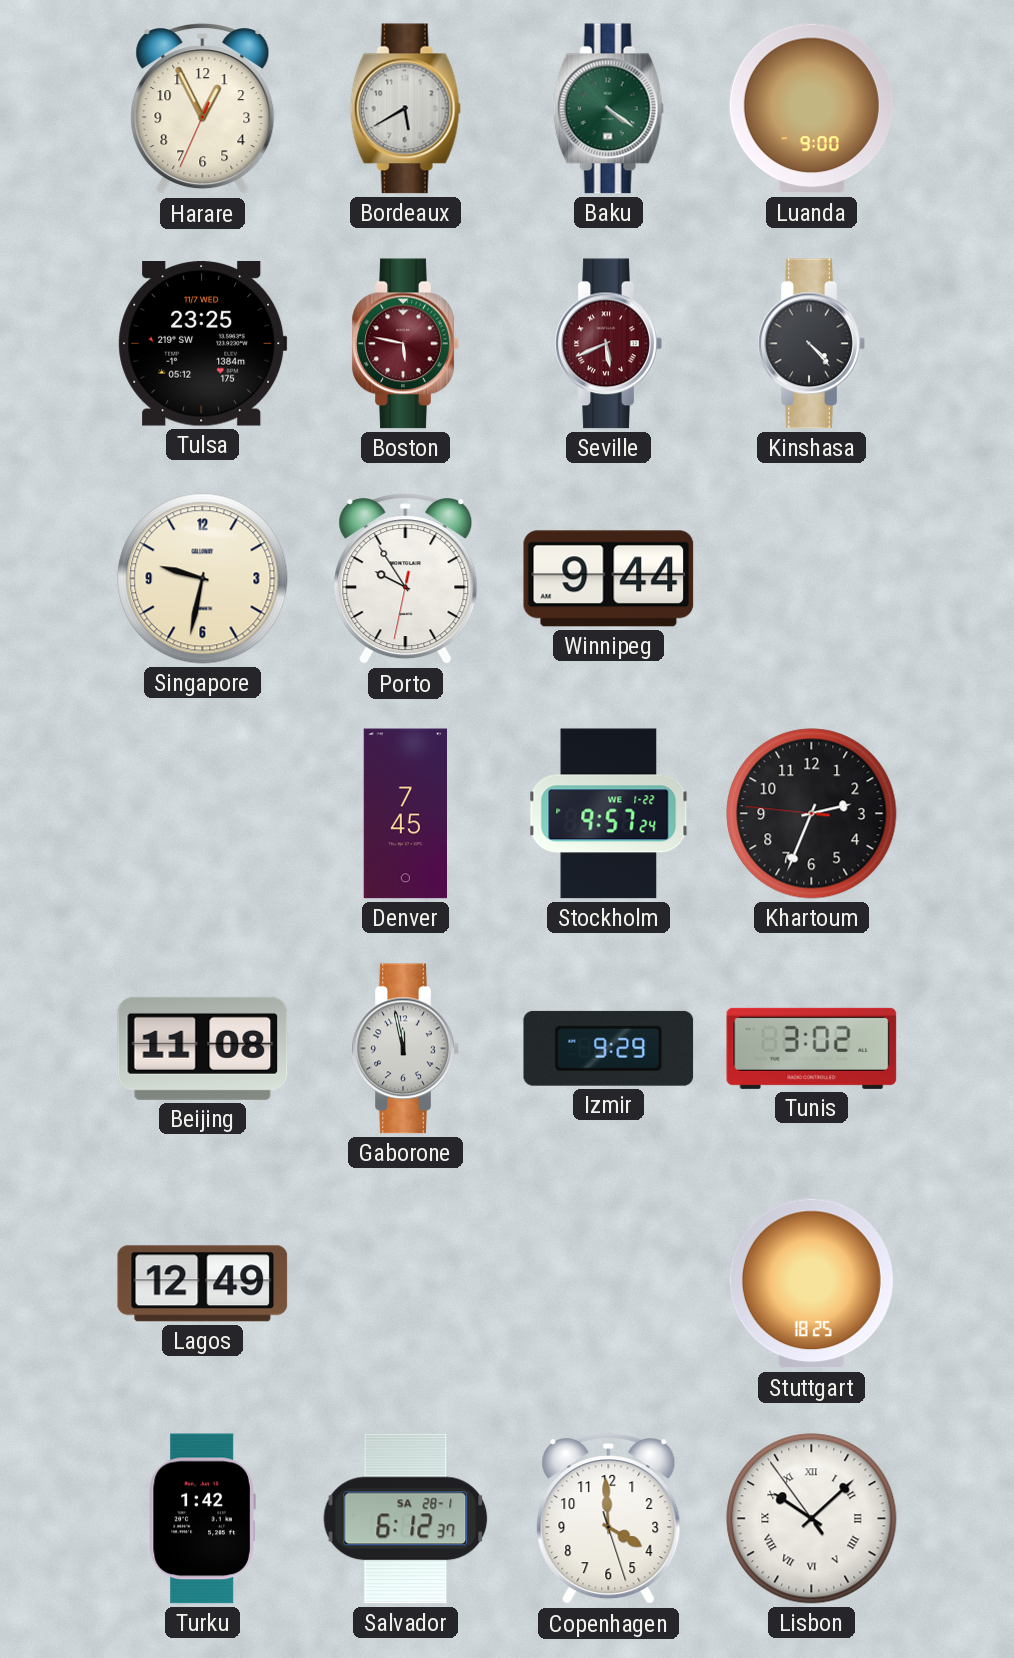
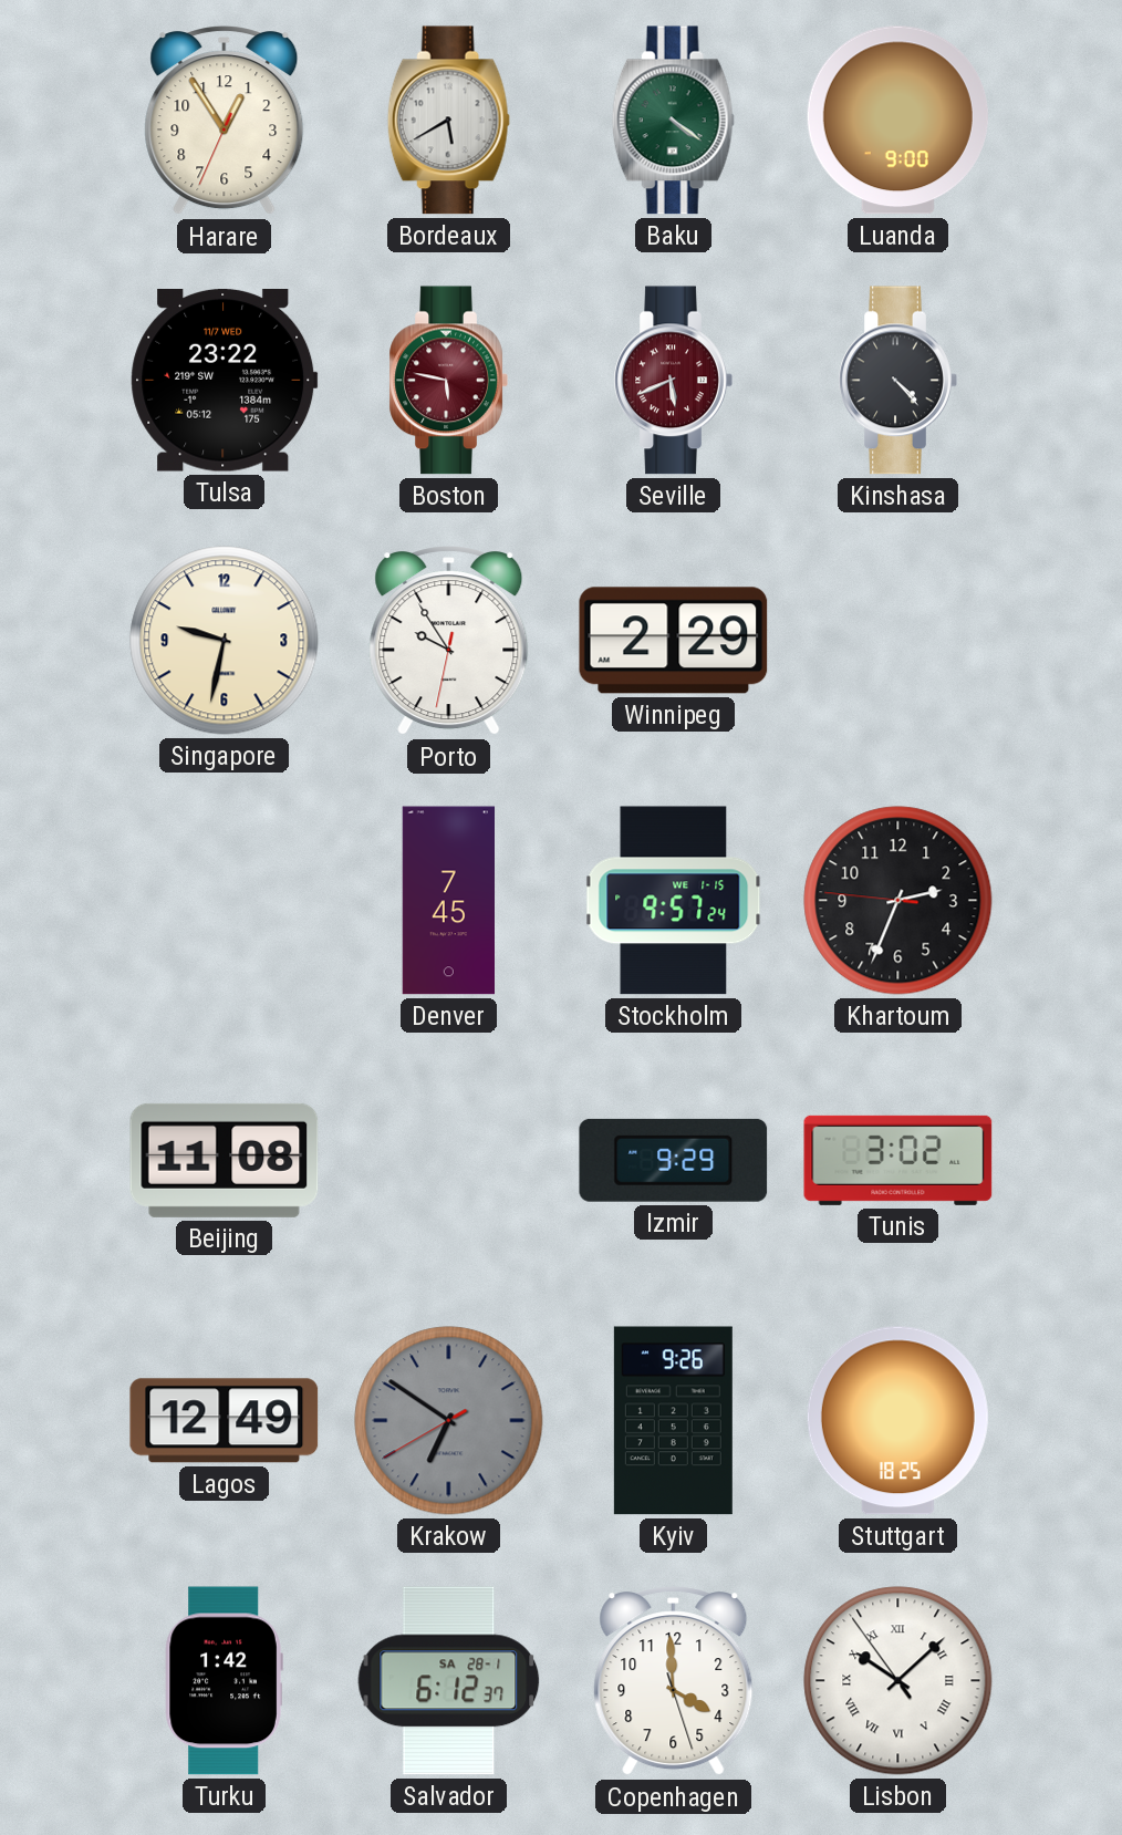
Harare: 12:55 -> 12:54 (225, 121)
Tulsa: 23:25 -> 23:22 (225, 381)
Winnipeg: 9:44 -> 2:29 (674, 641)
Stockholm date: WE 1-22 -> WE 1-15 (674, 901)
Gaborone: 11:58 -> none (405, 1049)
Krakow: none -> 6:50 (449, 1421)
Kyiv: none -> 9:26 (673, 1421)
